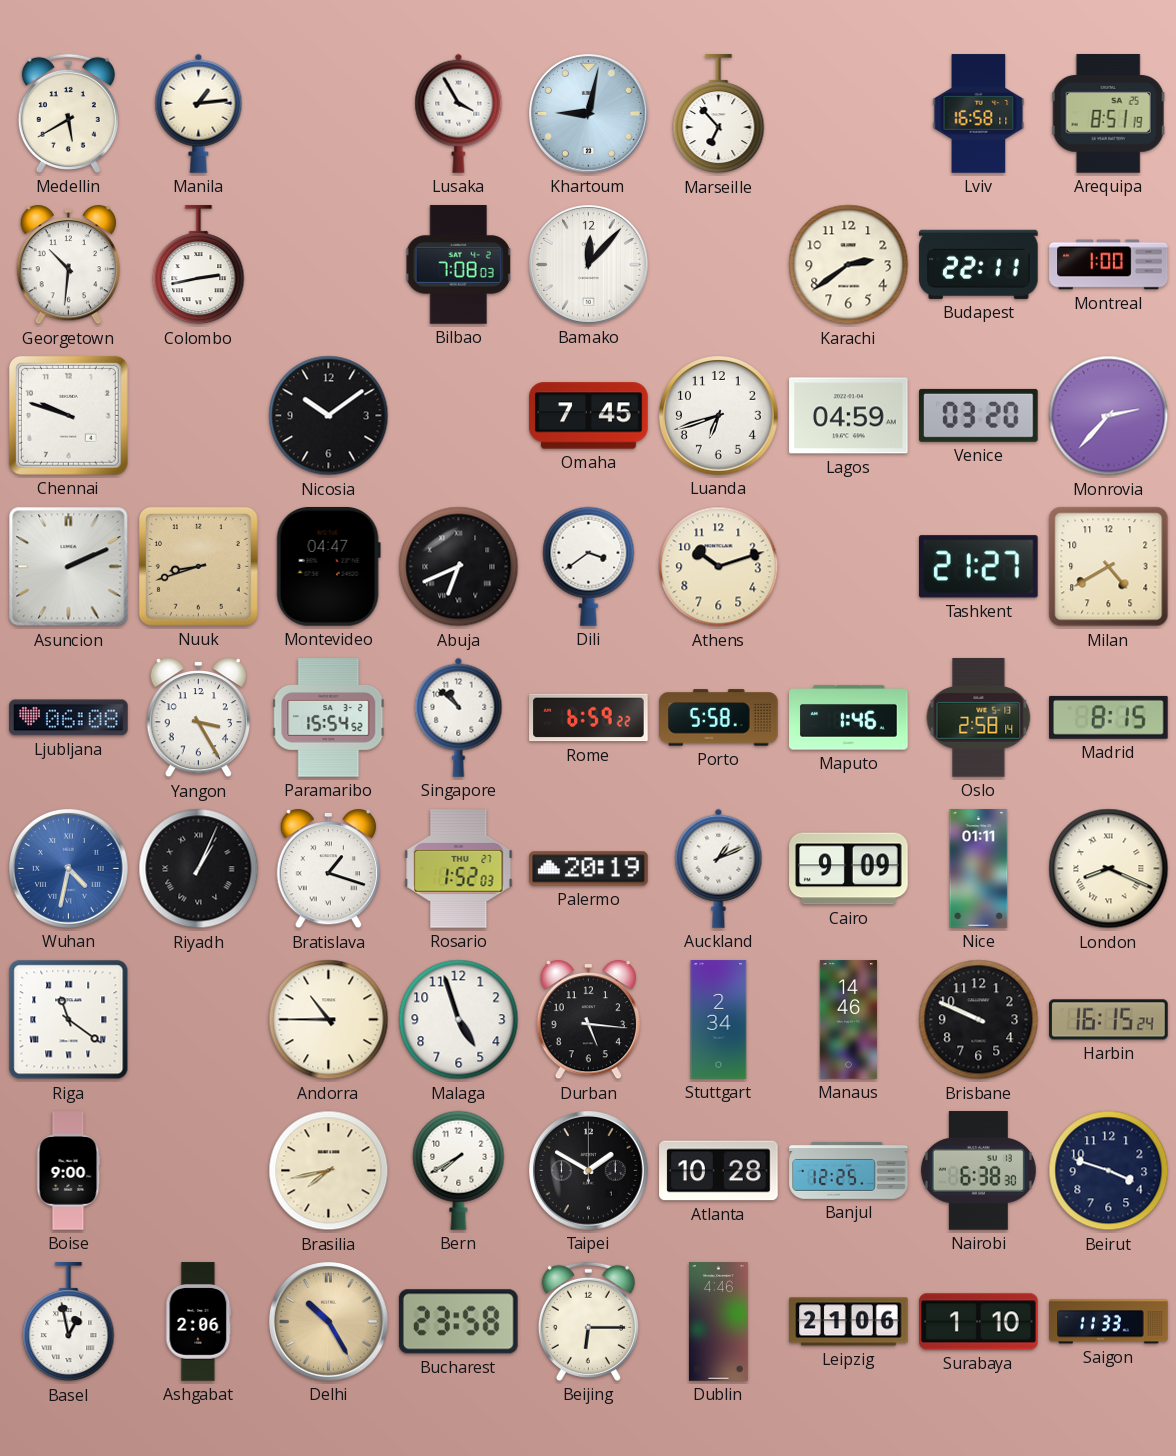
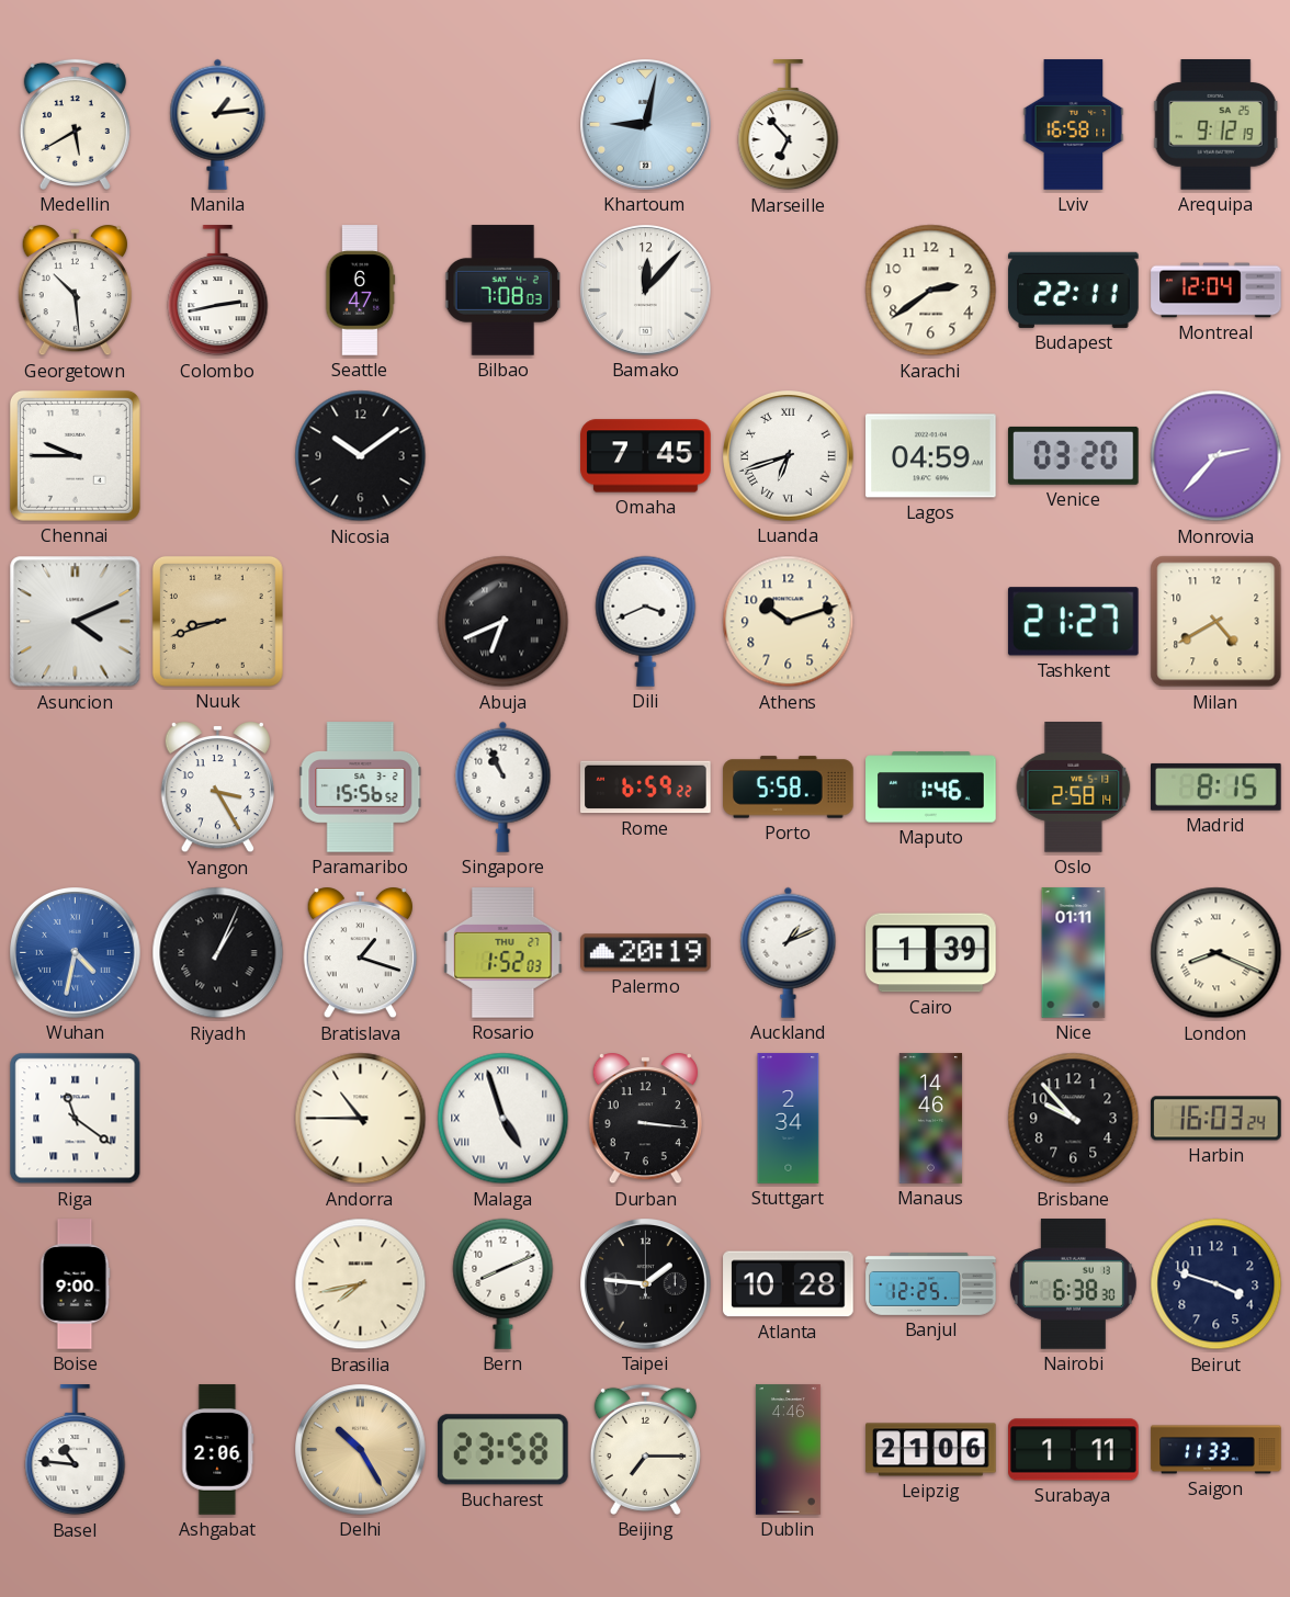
Lusaka: 3:55 -> none (459, 113)
Arequipa: 8:51 -> 9:12 (1215, 125)
Georgetown: 10:31 -> 10:29 (75, 292)
Seattle: none -> 6:47 (361, 291)
Montreal: 1:00 -> 12:04 (1217, 291)
Chennai: 9:48 -> 9:45 (75, 455)
Luanda numerals: Arabic -> Roman (789, 456)
Asuncion: 2:11 -> 4:11 (76, 622)
Montevideo: 04:47 -> none (328, 567)
Dili: 3:39 -> 3:41 (646, 621)
Ljubljana: 06:08 -> none (69, 718)
Paramaribo: 15:54 -> 15:56 (361, 788)
Singapore: 10:52 -> 10:56 (503, 786)
Cairo: 9:09 -> 1:39 (931, 953)
Malaga numerals: Arabic -> Roman (503, 1119)
Durban: 5:16 -> 3:16 (645, 1120)
Brisbane: 9:49 -> 9:53 (1074, 1119)
Harbin: 16:15 -> 16:03 (1217, 1119)
Bern: 7:40 -> 8:11 (503, 1283)
Taipei: 1:50 -> 1:46 (646, 1284)
Basel: 12:58 -> 10:46 (76, 1450)
Beijing: 6:15 -> 7:15 (645, 1449)
Surabaya: 1:10 -> 1:11 (1074, 1450)
